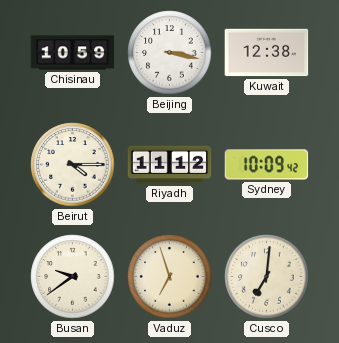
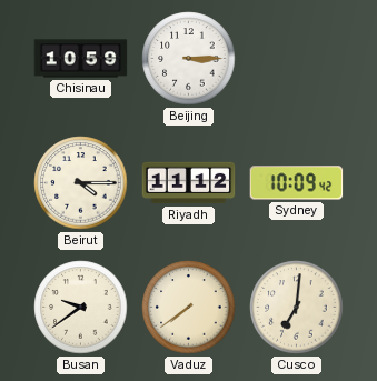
Beijing: 3:17 -> 3:15 (189, 59)
Kuwait: 12:38 -> none (267, 53)
Vaduz: 6:57 -> 7:39 (189, 308)
